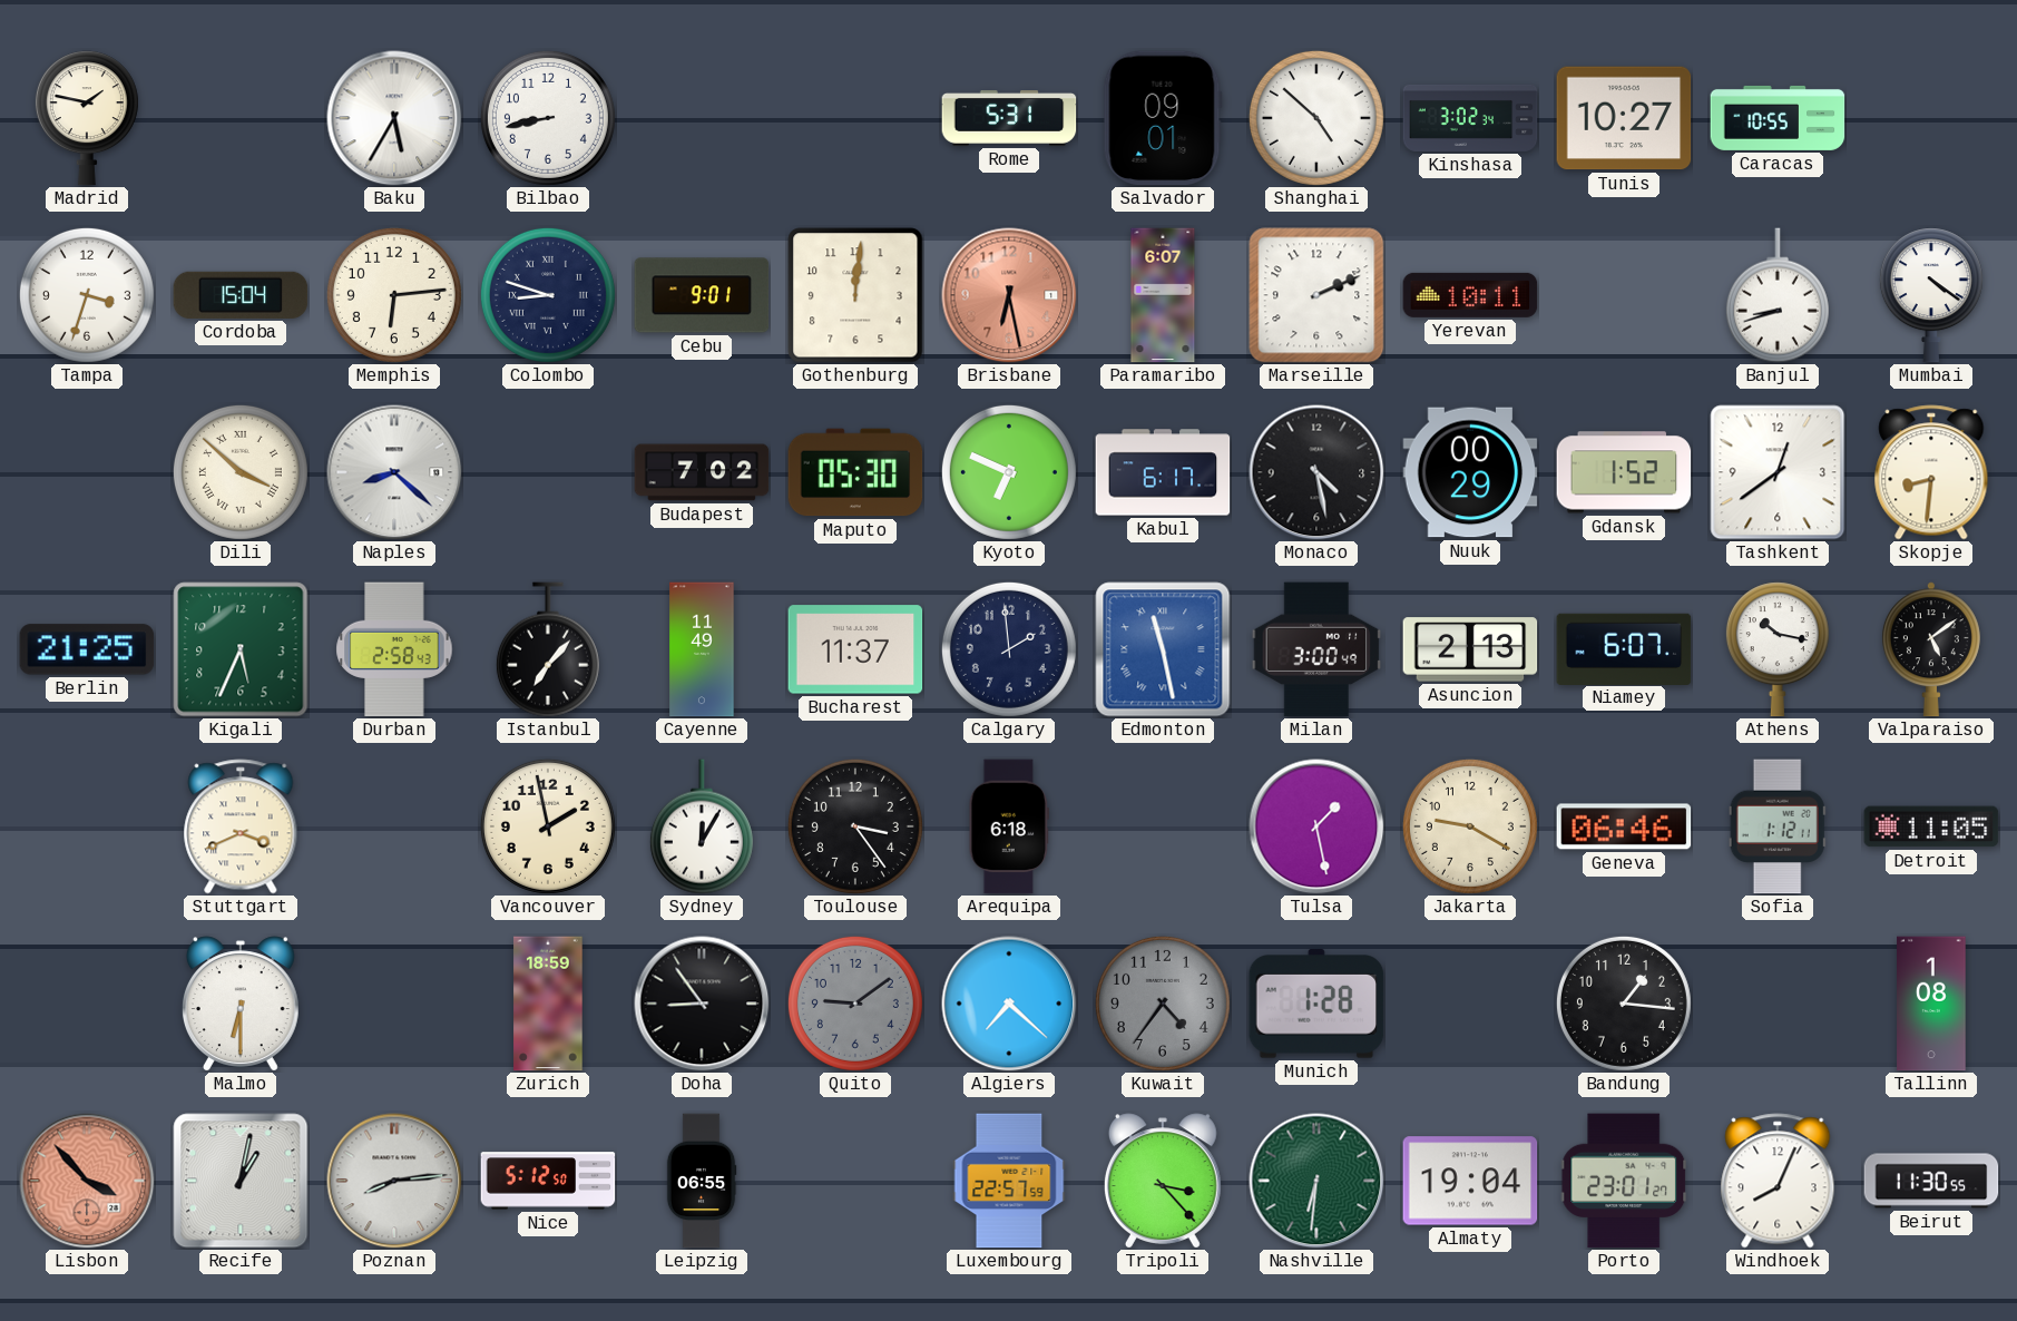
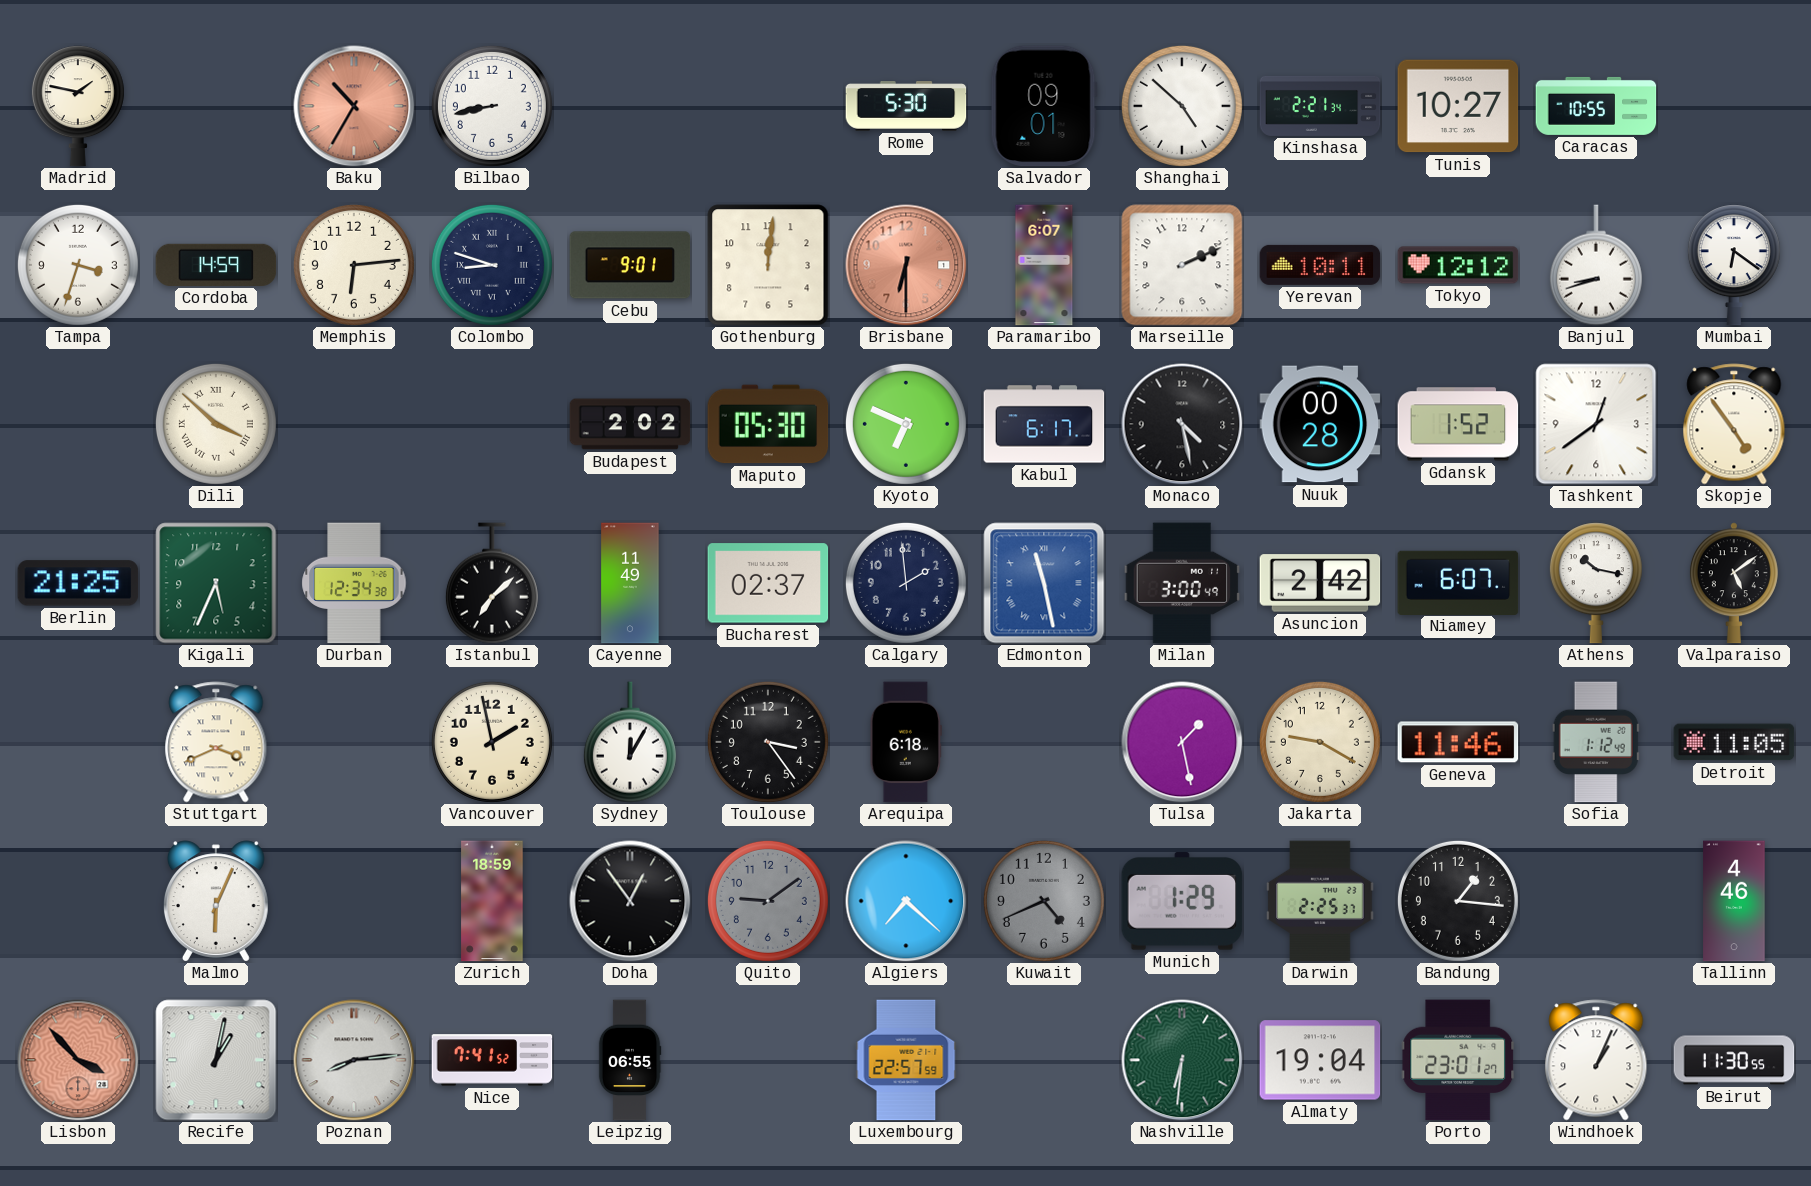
Baku: 5:35 -> 10:35 (354, 106)
Baku dial: white -> salmon (354, 106)
Rome: 5:31 -> 5:30 (906, 107)
Kinshasa: 3:02 -> 2:21 (1320, 106)
Cordoba: 15:04 -> 14:59 (216, 265)
Brisbane: 6:28 -> 6:30 (906, 265)
Tokyo: none -> 12:12 (1458, 265)
Mumbai: 4:21 -> 6:21 (1734, 265)
Naples: 8:22 -> none (394, 472)
Budapest: 7:02 -> 2:02 (630, 424)
Nuuk: 00:29 -> 00:28 (1320, 424)
Skopje: 8:31 -> 4:54 (1734, 424)
Durban: 2:58 -> 12:34 (354, 583)
Istanbul: 7:07 -> 7:08 (492, 583)
Bucharest: 11:37 -> 02:37 (768, 583)
Asuncion: 2:13 -> 2:42 (1320, 583)
Geneva: 06:46 -> 11:46 (1458, 742)
Sofia: 1:12:11 -> 1:12:49 (1596, 742)
Malmo: 6:30 -> 6:04 (216, 901)
Doha: 8:54 -> 12:54 (630, 901)
Kuwait: 4:36 -> 4:41 (1044, 901)
Munich: 1:28 -> 1:29 (1182, 901)
Darwin: none -> 2:25 (1320, 901)
Tallinn: 1:08 -> 4:46 (1734, 901)
Nice: 5:12 -> 7:41 (492, 1060)
Tripoli: 3:23 -> none (1163, 1181)
Windhoek: 8:04 -> 1:04 (1596, 1060)
